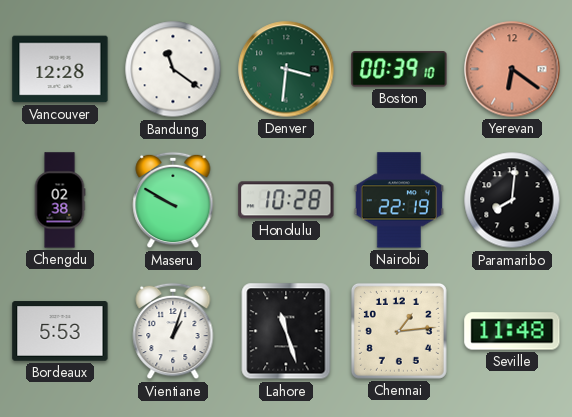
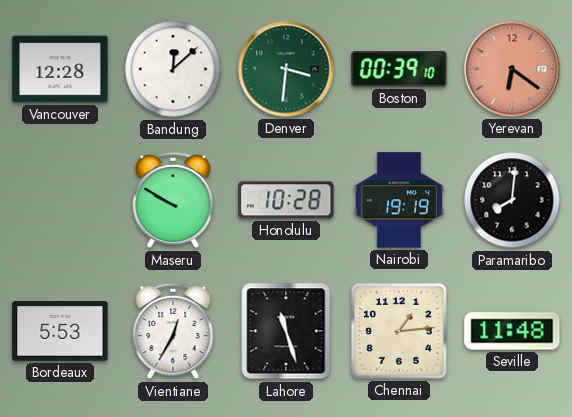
Bandung: 11:21 -> 12:08 (173, 69)
Chengdu: 02:38 -> none (60, 200)
Nairobi: 22:19 -> 19:19 (399, 200)
Vientiane: 1:03 -> 12:35 (173, 331)
